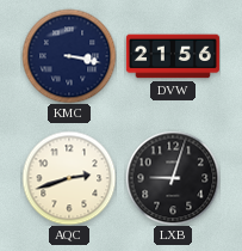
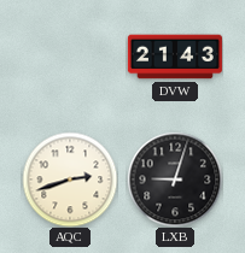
KMC: 3:17 -> none (69, 56)
DVW: 21:56 -> 21:43 (175, 57)
